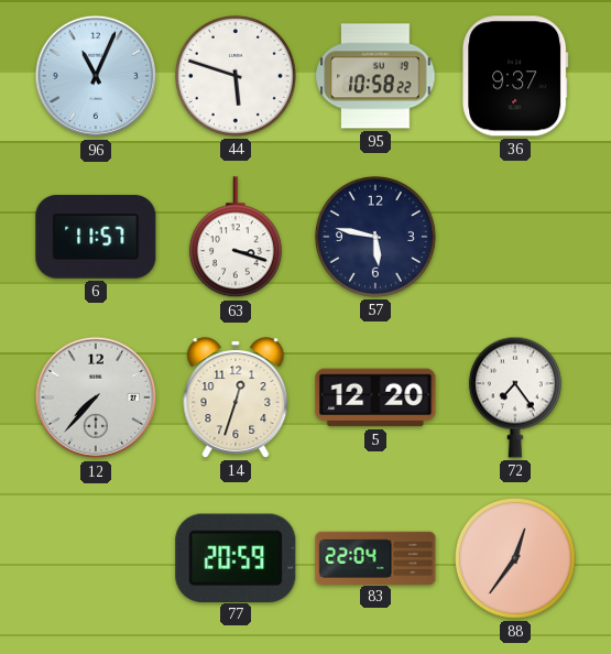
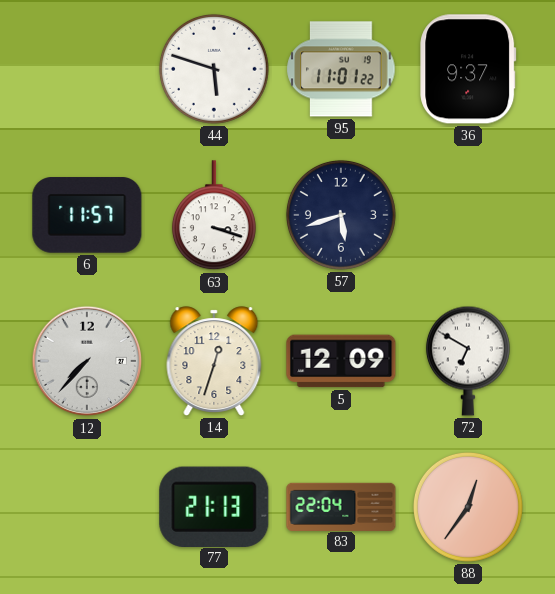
96: 11:04 -> none (96, 76)
95: 10:58 -> 11:01 (341, 69)
57: 5:47 -> 5:42 (341, 215)
5: 12:20 -> 12:09 (341, 361)
72: 7:24 -> 6:50 (468, 361)
77: 20:59 -> 21:13 (214, 506)
